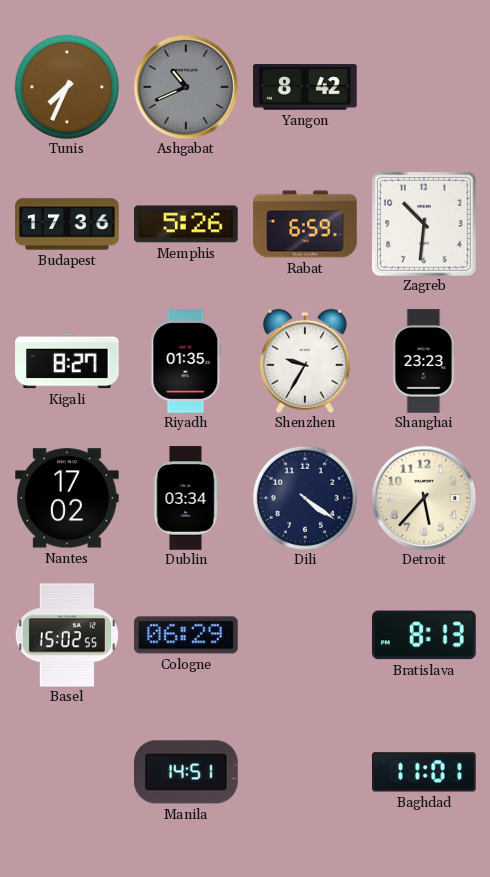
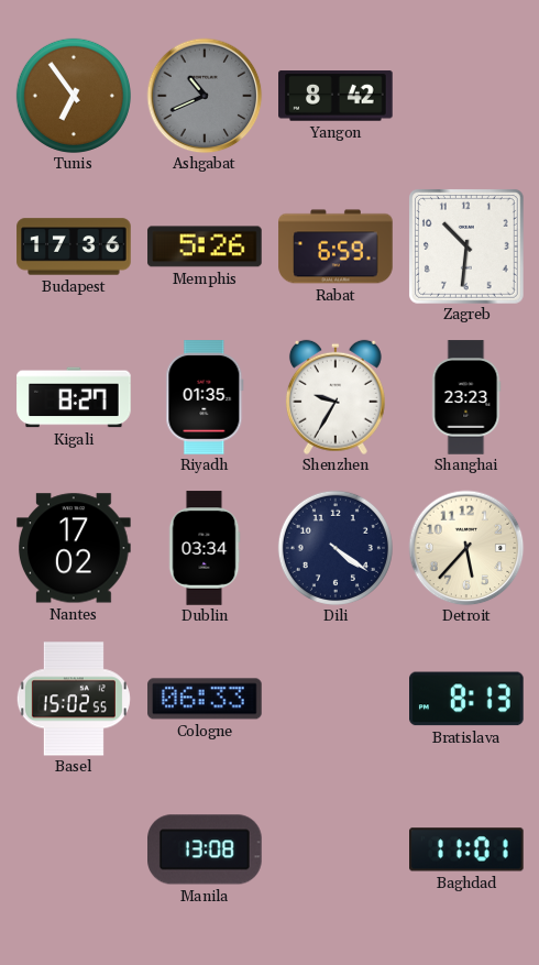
Tunis: 7:34 -> 6:54 (74, 96)
Cologne: 06:29 -> 06:33 (205, 699)
Manila: 14:51 -> 13:08 (206, 849)
